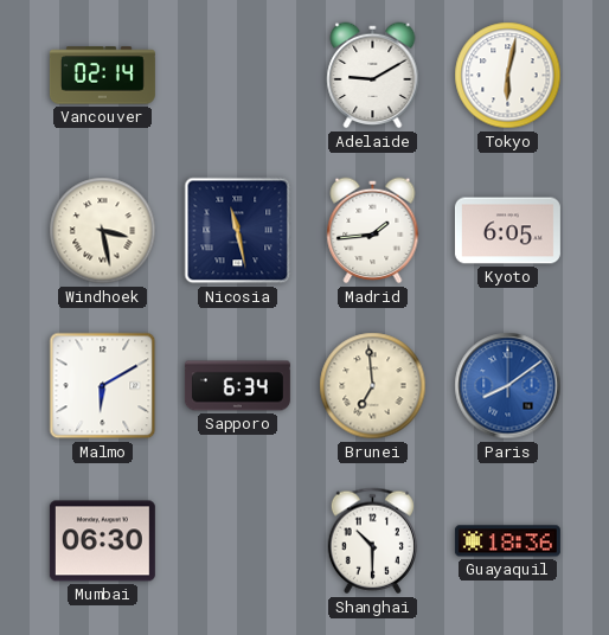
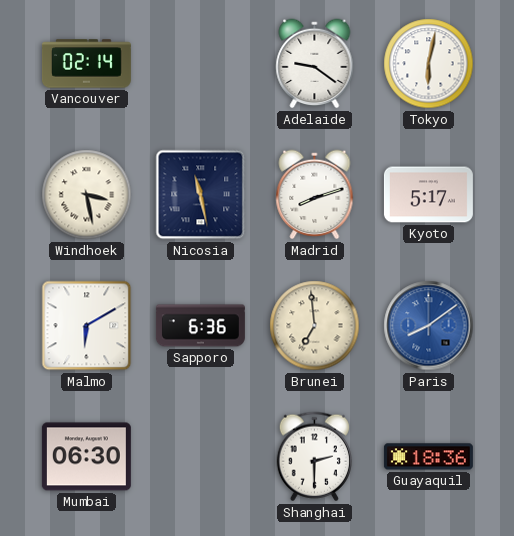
Adelaide: 9:10 -> 9:21 (315, 64)
Madrid: 1:44 -> 8:12 (315, 195)
Kyoto: 6:05 -> 5:17 (428, 195)
Sapporo: 6:34 -> 6:36 (200, 326)
Shanghai: 10:30 -> 2:30 (314, 457)
